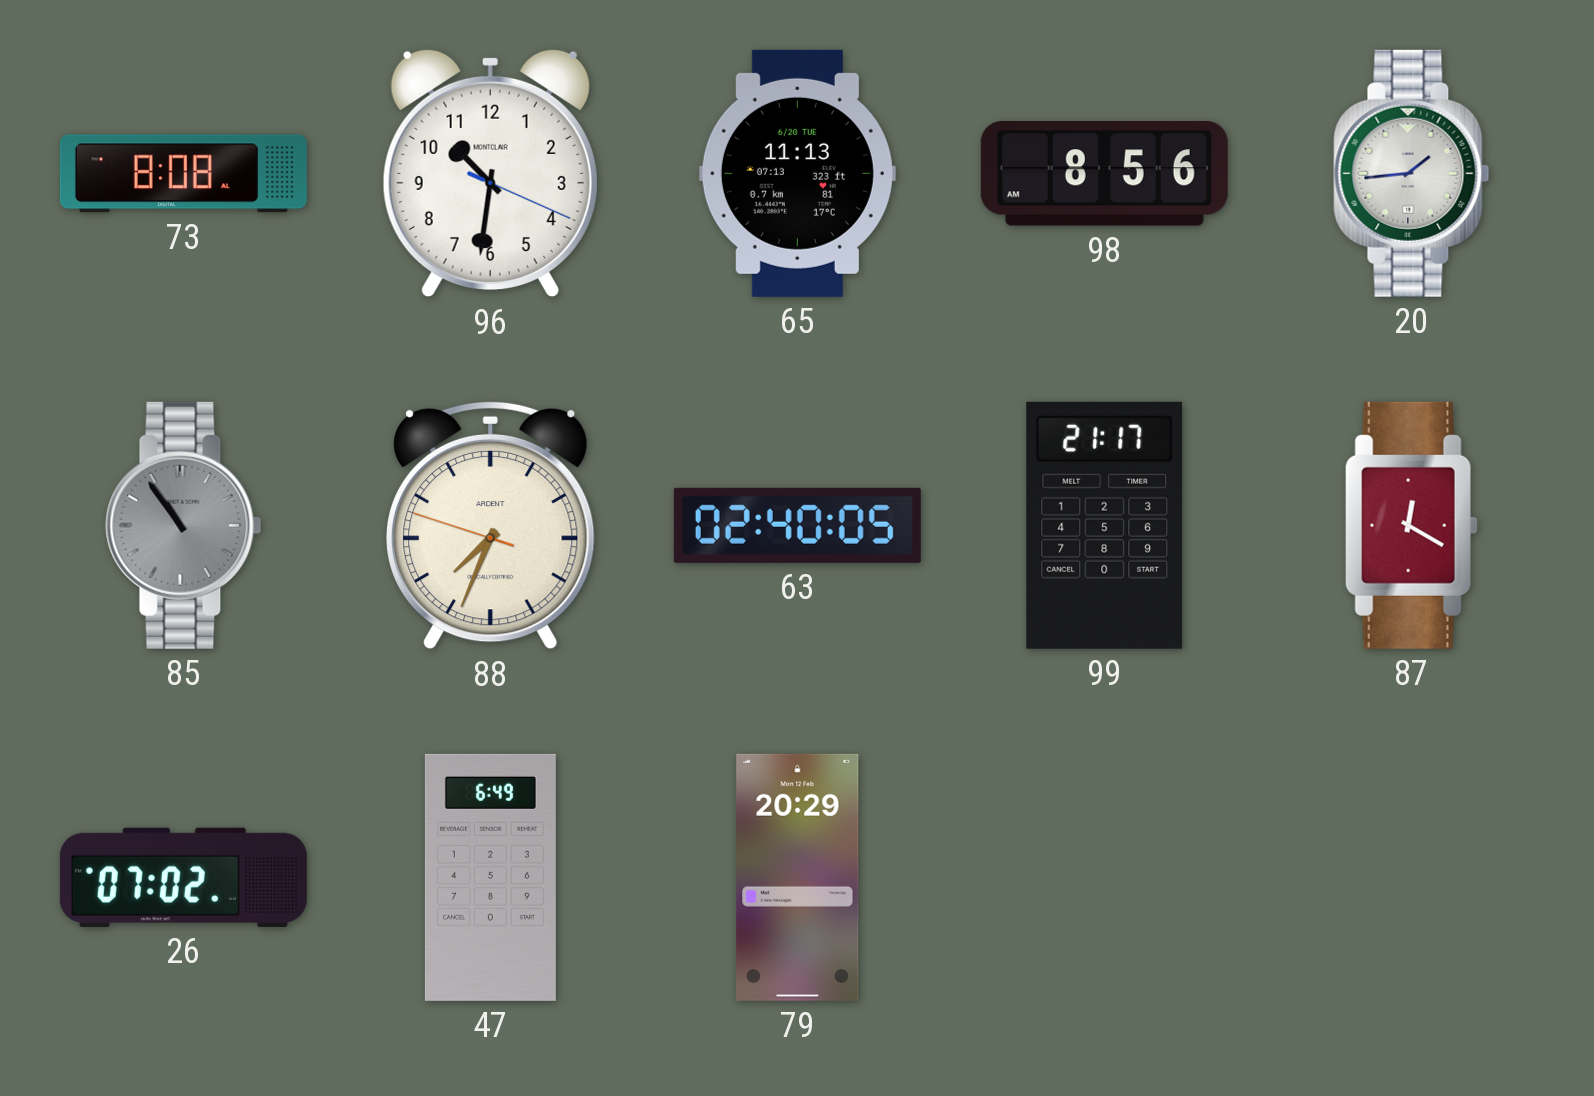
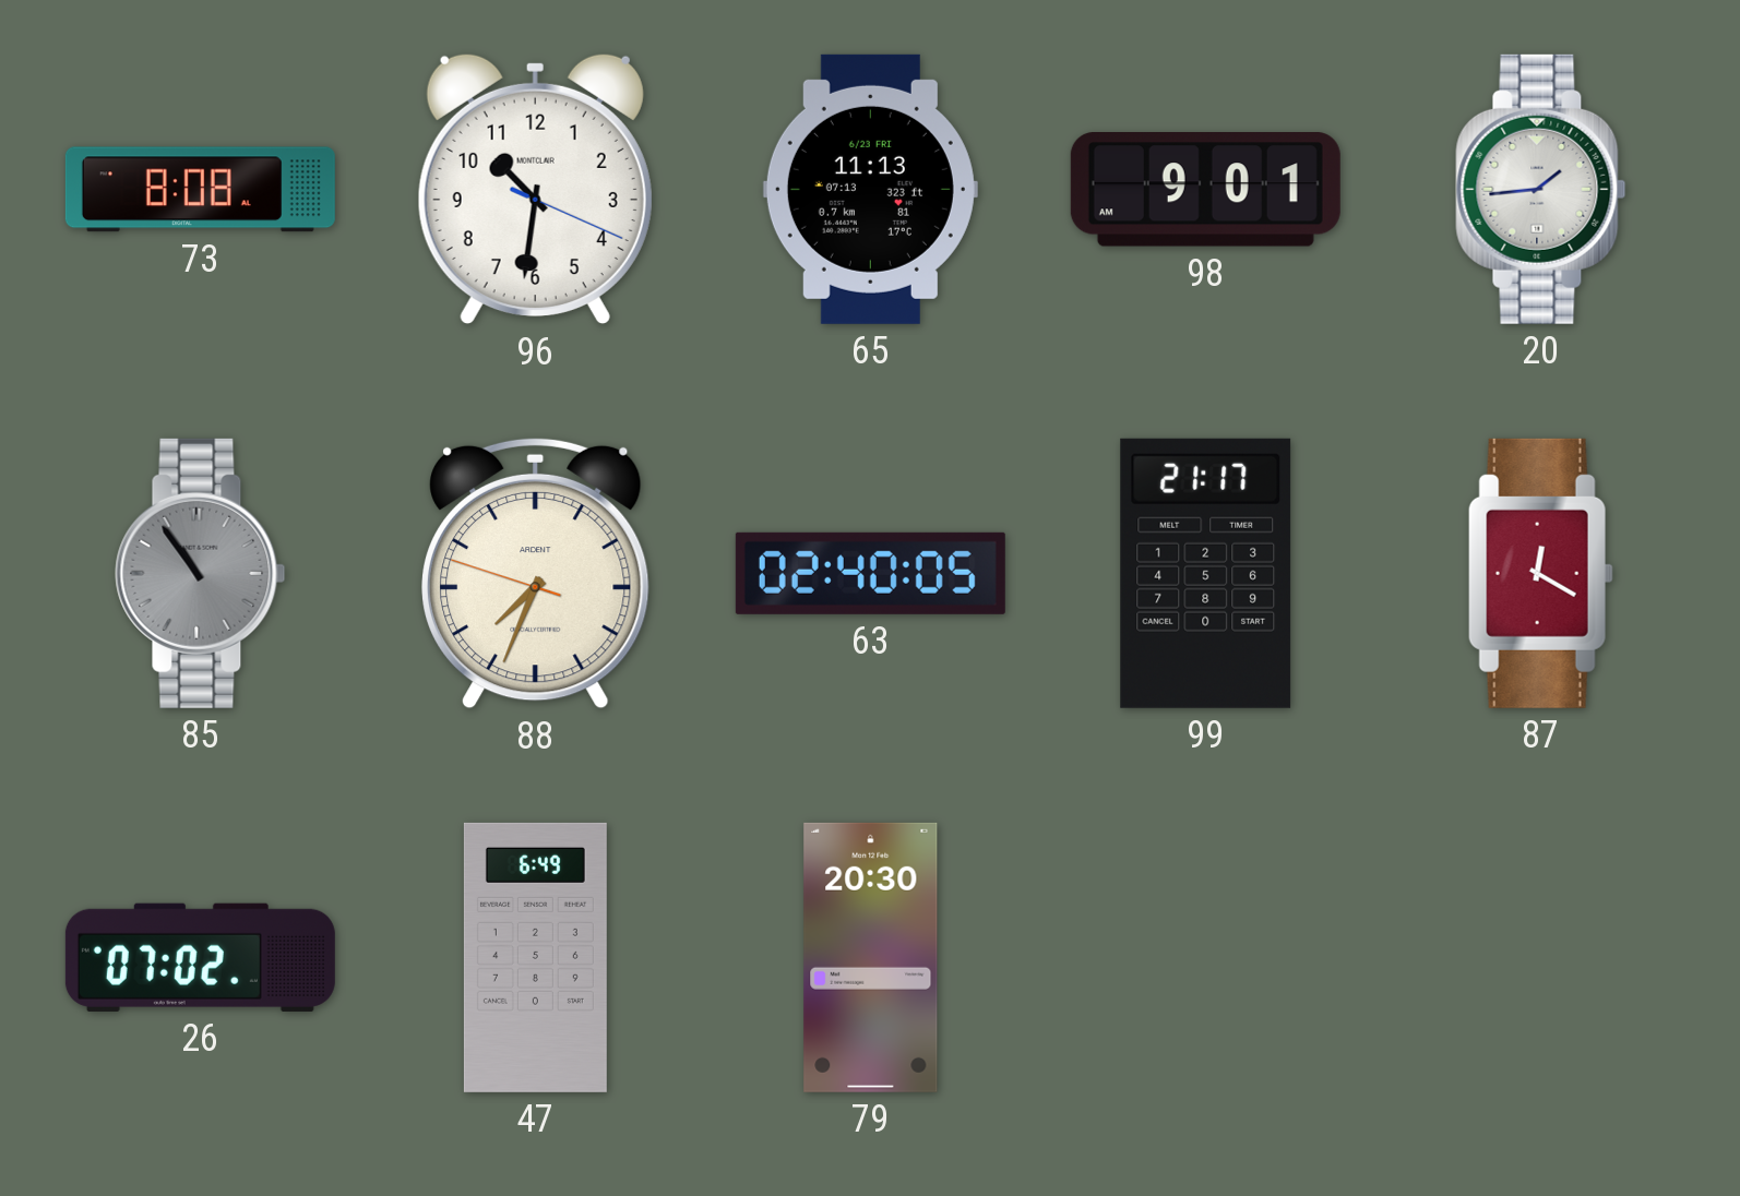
65 date: 6/20 TUE -> 6/23 FRI (870, 189)
98: 8:56 -> 9:01 (1205, 190)
79: 20:29 -> 20:30 (871, 957)
